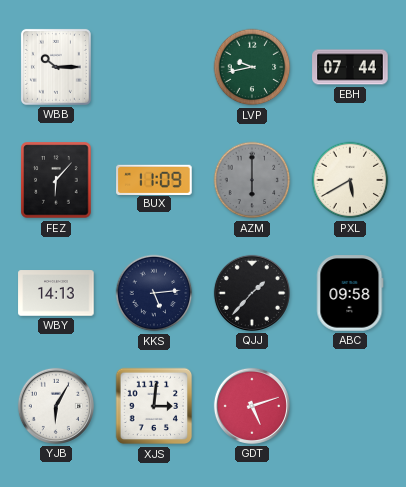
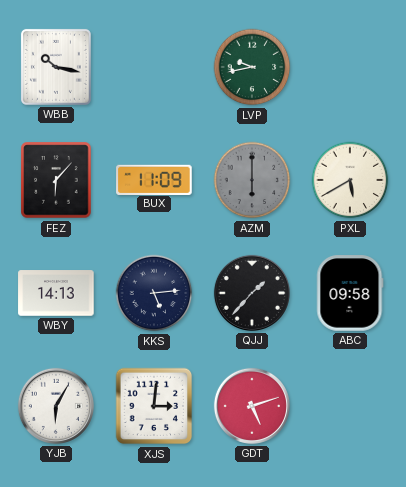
WBB: 10:15 -> 10:17 (56, 67)
EBH: 07:44 -> none (350, 67)
